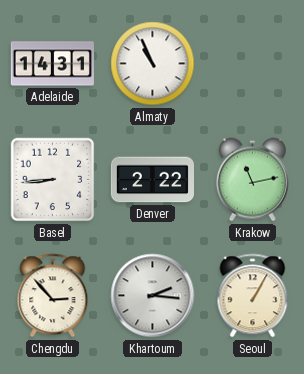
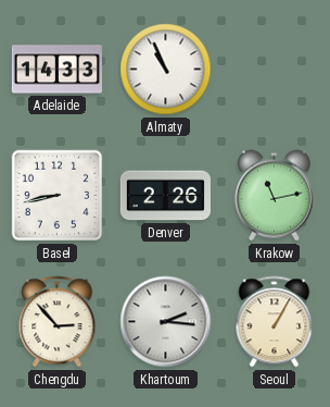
Adelaide: 14:31 -> 14:33 (56, 70)
Basel: 8:44 -> 8:43 (58, 196)
Denver: 2:22 -> 2:26 (165, 196)
